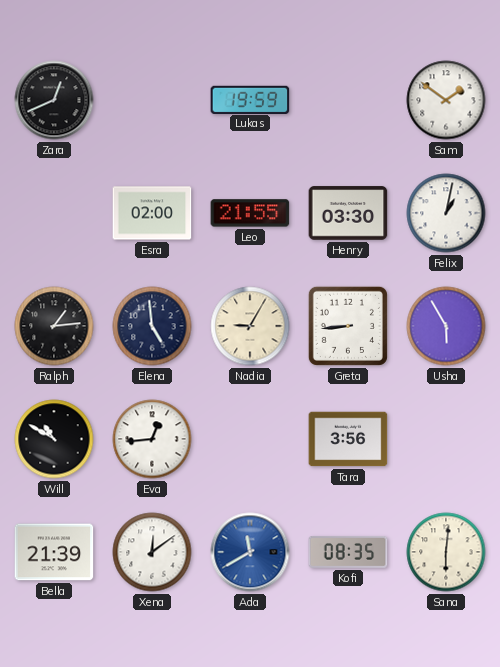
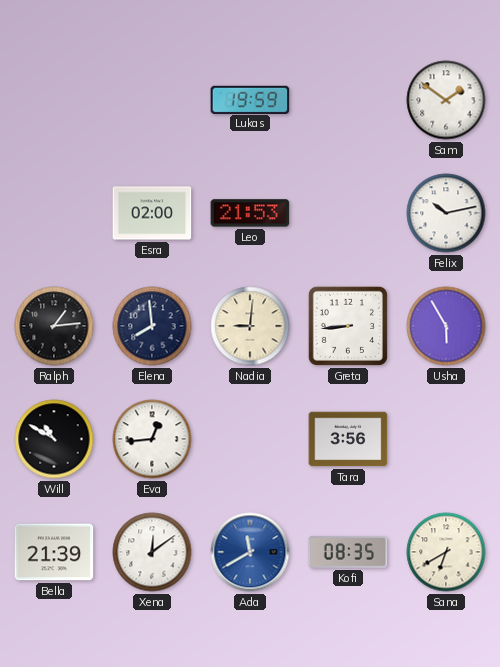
Zara: 12:41 -> none (54, 100)
Leo: 21:55 -> 21:53 (250, 213)
Henry: 03:30 -> none (348, 213)
Felix: 1:02 -> 10:13 (446, 213)
Elena: 4:59 -> 7:59 (152, 326)
Nadia: 9:05 -> 9:01 (250, 326)
Sana: 6:01 -> 6:40 (446, 552)
